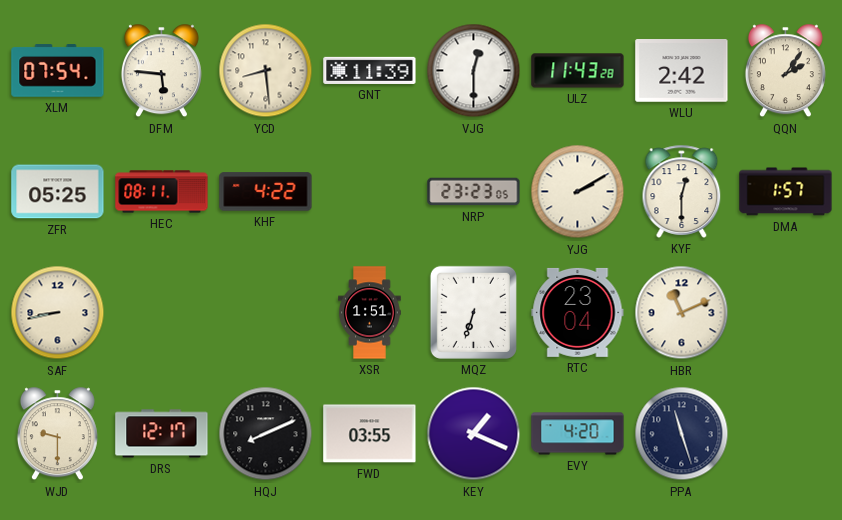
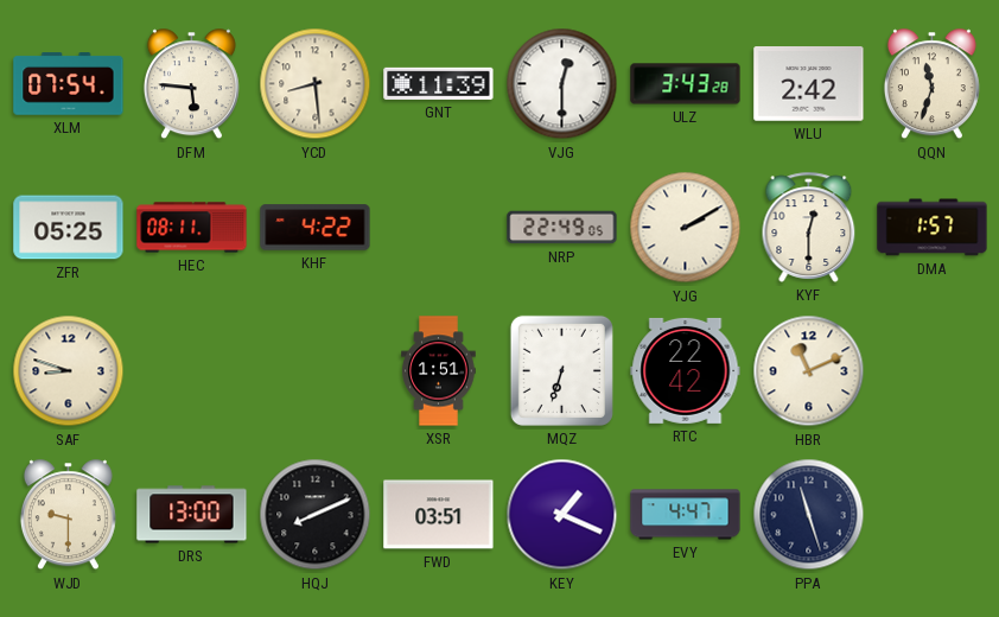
ULZ: 11:43 -> 3:43 (686, 84)
QQN: 2:06 -> 11:33 (931, 84)
NRP: 23:23 -> 22:49 (562, 228)
SAF: 8:43 -> 8:48 (69, 371)
RTC: 23:04 -> 22:42 (686, 370)
DRS: 12:17 -> 13:00 (192, 515)
FWD: 03:55 -> 03:51 (439, 515)
EVY: 4:20 -> 4:47 (686, 515)
